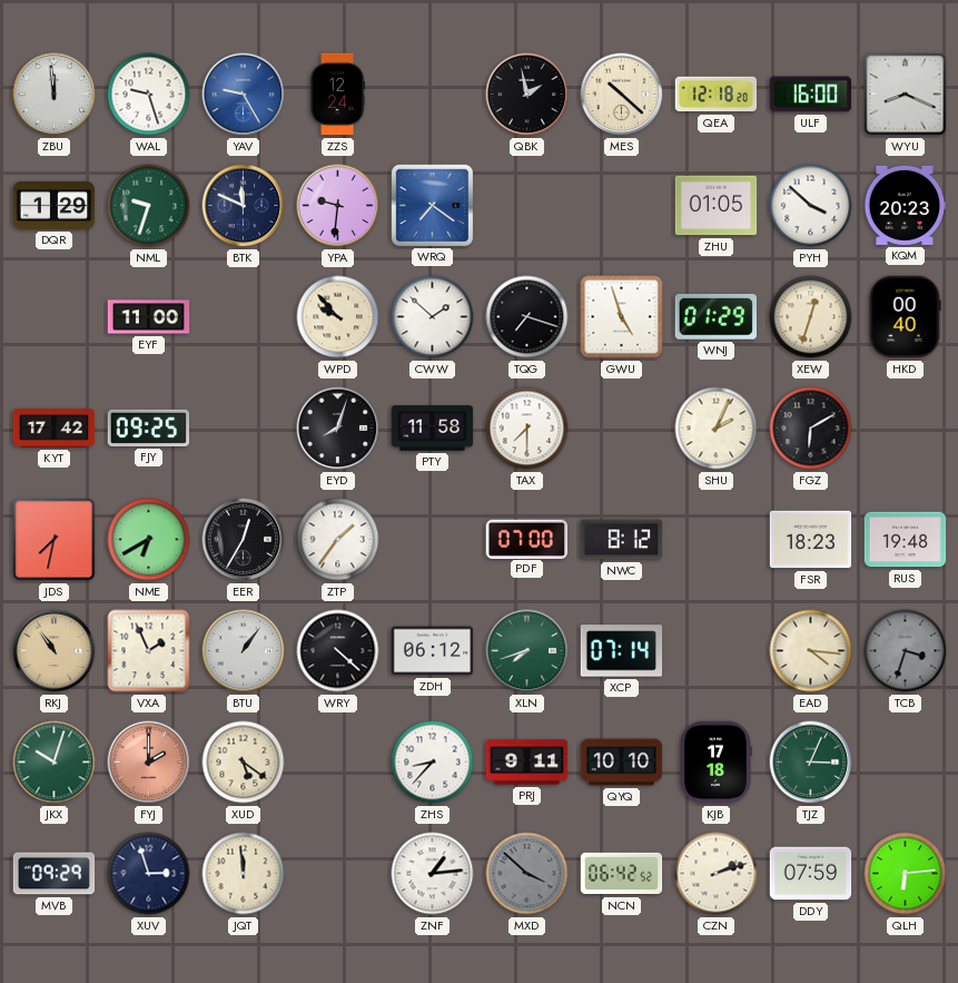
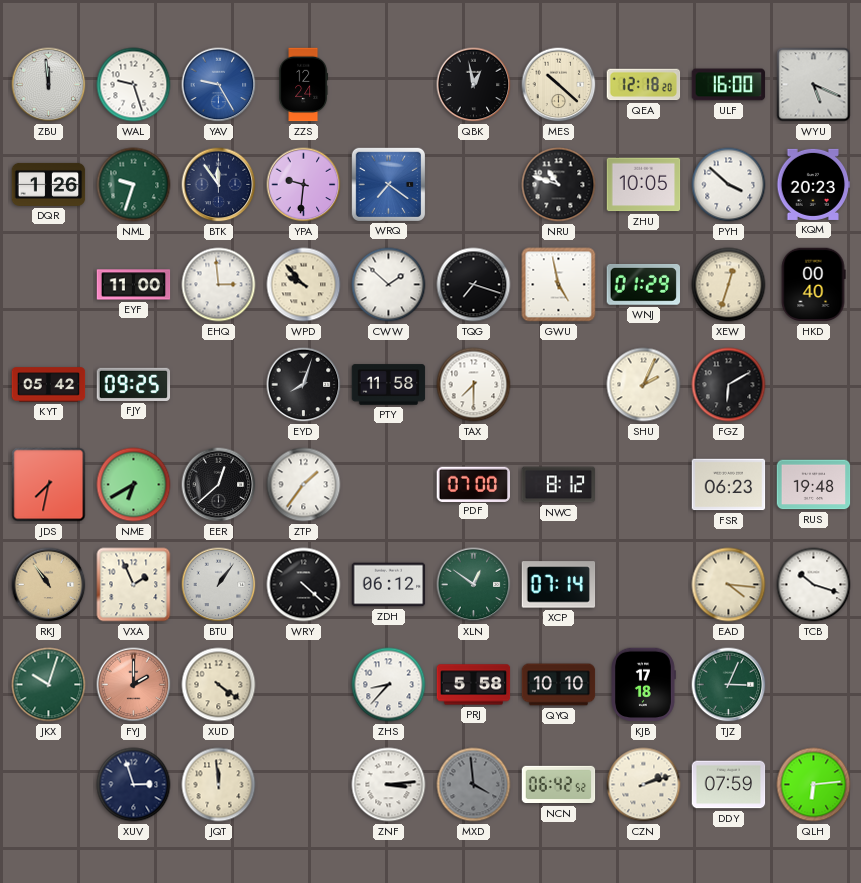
QBK: 1:58 -> 12:58 (474, 85)
WYU: 8:19 -> 5:19 (814, 85)
DQR: 1:29 -> 1:26 (49, 184)
BTK: 11:49 -> 11:54 (219, 185)
NRU: none -> 10:48 (559, 185)
ZHU: 01:05 -> 10:05 (644, 185)
EHQ: none -> 2:59 (219, 285)
GWU: 4:57 -> 4:58 (559, 285)
KYT: 17:42 -> 05:42 (49, 385)
EER: 12:35 -> 12:38 (219, 485)
FSR: 18:23 -> 06:23 (729, 485)
XLN: 7:42 -> 12:51 (474, 585)
TCB: 3:33 -> 10:18 (814, 585)
TCB dial: grey -> white (814, 585)
XUD: 5:21 -> 4:21 (219, 685)
PRJ: 9:11 -> 5:58 (474, 685)
MVB: 09:29 -> none (55, 874)
ZNF: 1:14 -> 3:14 (389, 785)
MXD: 3:52 -> 3:59 (474, 785)
